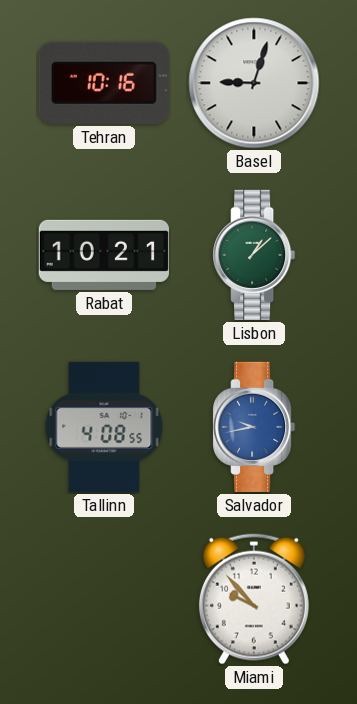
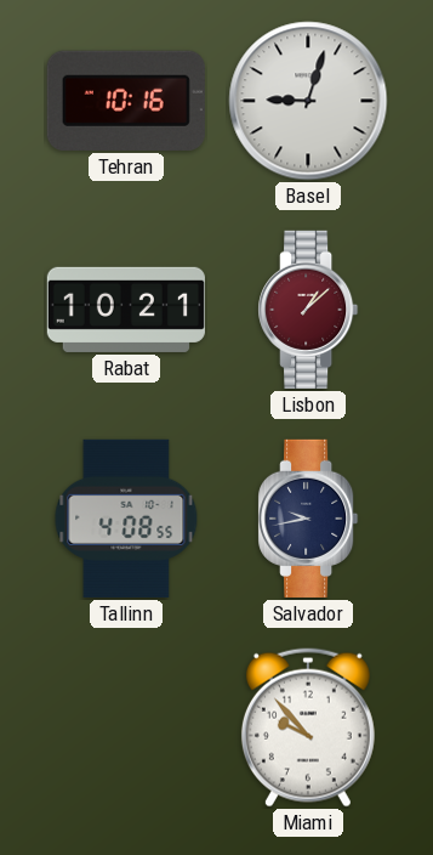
Lisbon dial: green -> burgundy (308, 310)
Salvador dial: blue -> navy (308, 519)
